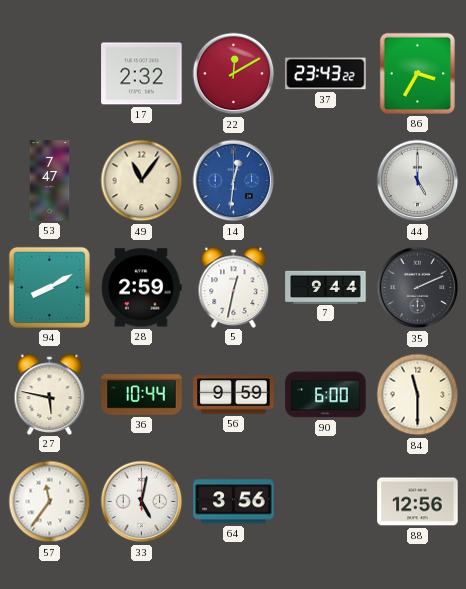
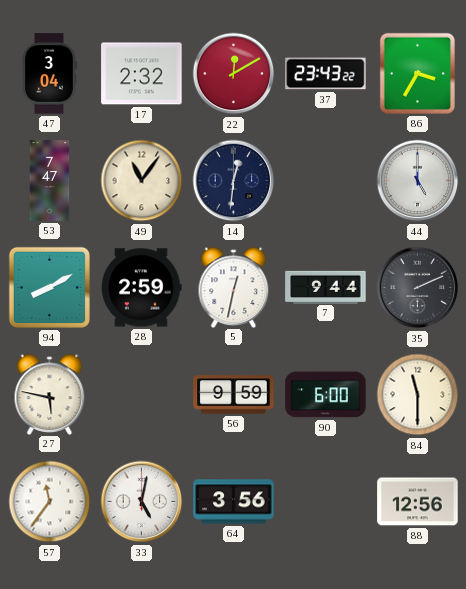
47: none -> 3:04 (49, 74)
14 dial: blue -> navy (234, 181)
36: 10:44 -> none (142, 395)
